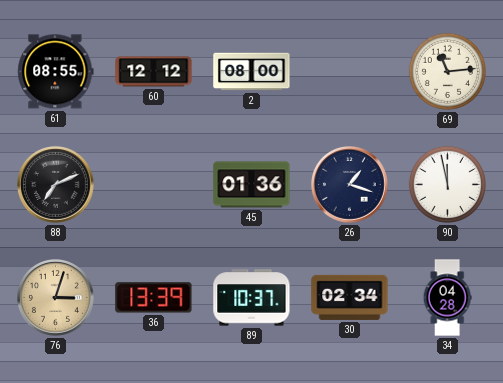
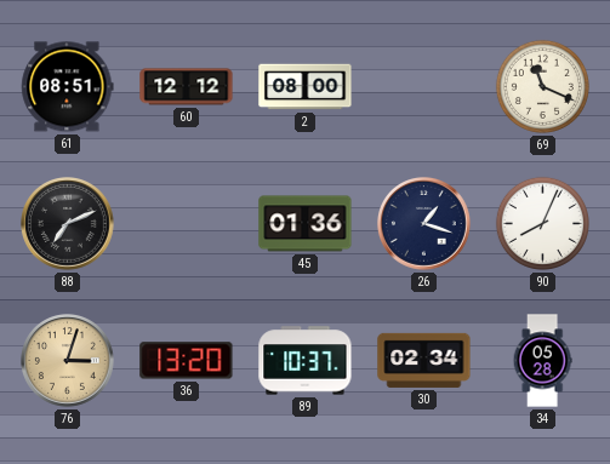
61: 08:55 -> 08:51 (68, 87)
69: 11:14 -> 11:19 (542, 86)
90: 11:58 -> 8:04 (542, 223)
36: 13:39 -> 13:20 (187, 361)
34: 04:28 -> 05:28 (542, 361)
